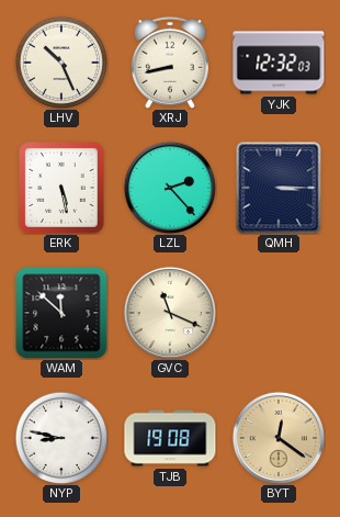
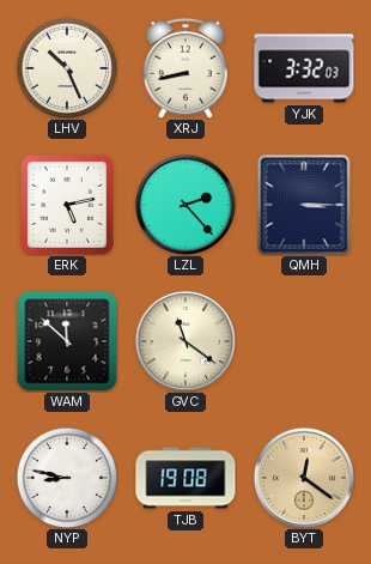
YJK: 12:32 -> 3:32 (304, 68)
ERK: 5:28 -> 5:13 (68, 206)
GVC: 11:19 -> 11:21 (185, 341)
